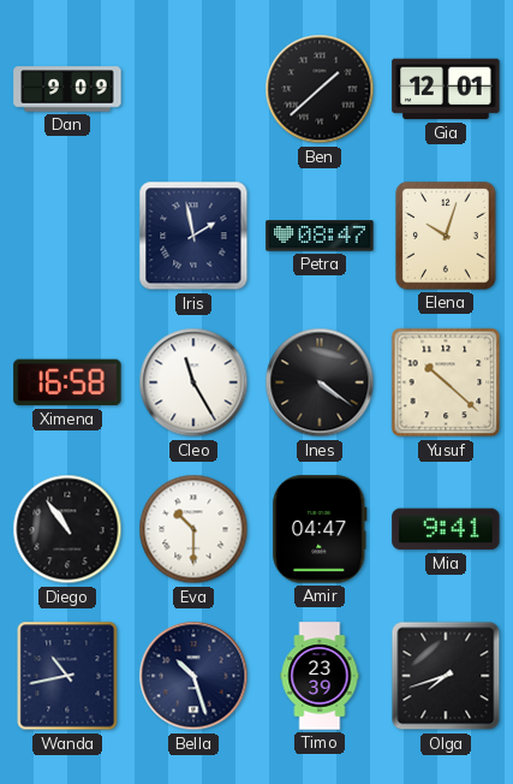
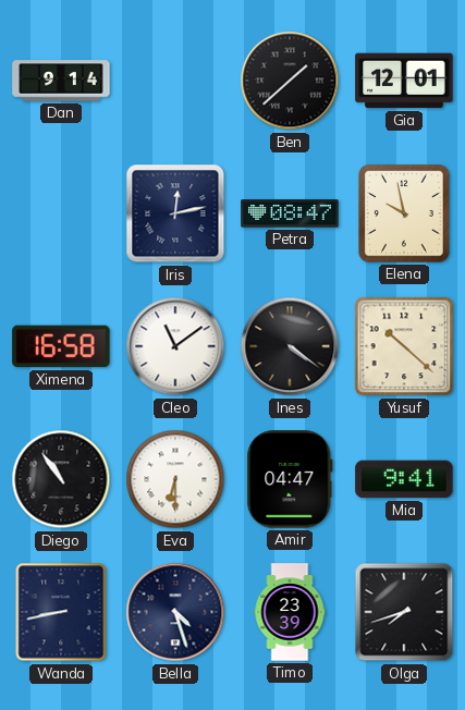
Dan: 9:09 -> 9:14 (61, 81)
Iris: 1:58 -> 12:13 (175, 213)
Elena: 10:03 -> 9:58 (404, 213)
Cleo: 11:25 -> 11:09 (175, 346)
Eva: 10:30 -> 6:30 (175, 479)
Wanda: 10:43 -> 8:43 (61, 612)
Bella: 10:27 -> 4:27 (175, 612)
